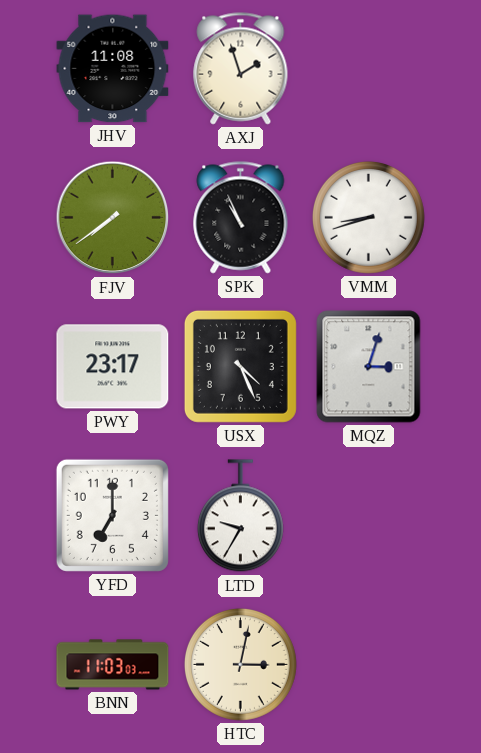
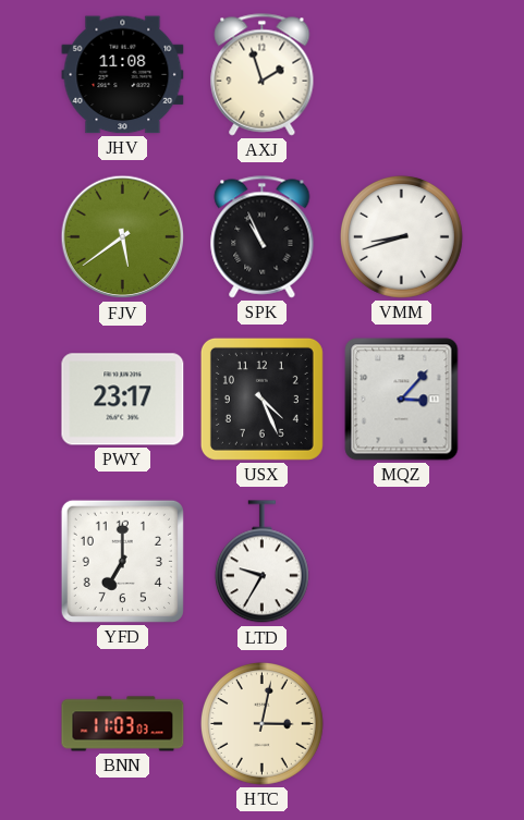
FJV: 7:39 -> 5:39 (123, 237)
MQZ: 3:03 -> 3:07 (402, 400)
